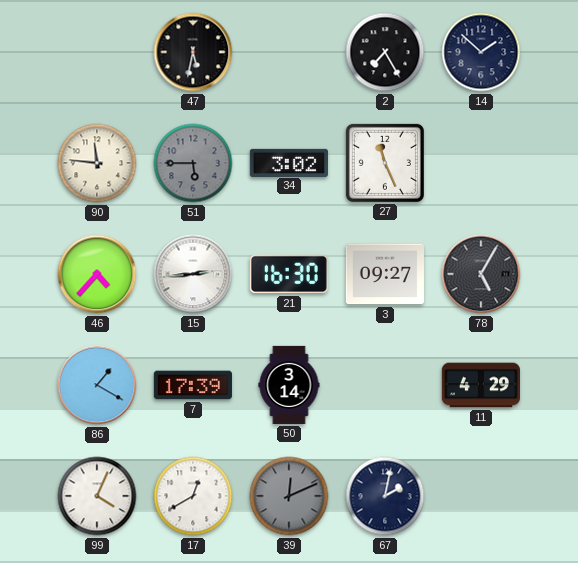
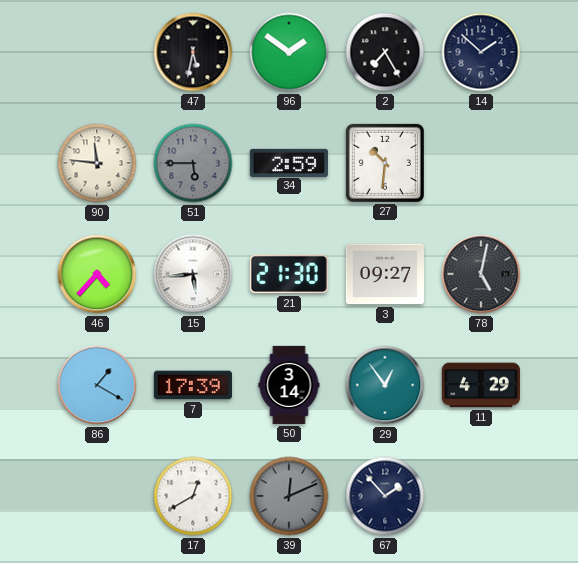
96: none -> 1:51 (289, 52)
34: 3:02 -> 2:59 (289, 162)
27: 11:26 -> 10:31 (385, 163)
15: 2:44 -> 5:44 (193, 274)
21: 16:30 -> 21:30 (289, 274)
78: 5:05 -> 5:02 (481, 274)
29: none -> 12:54 (385, 385)
99: 4:04 -> none (97, 496)
67: 2:02 -> 1:53 (385, 496)
